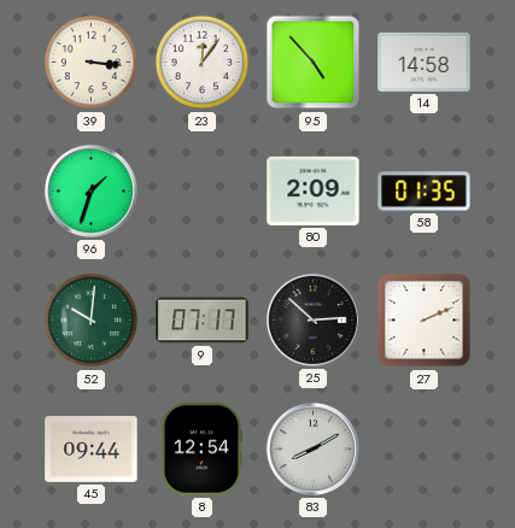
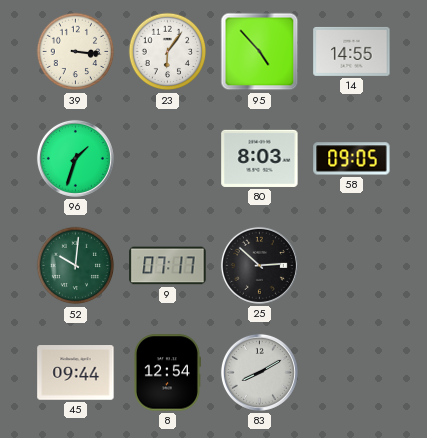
23: 12:06 -> 6:06 (168, 52)
14: 14:58 -> 14:55 (352, 51)
80: 2:09 -> 8:03 (260, 158)
58: 01:35 -> 09:05 (352, 159)
27: 2:11 -> none (425, 321)
